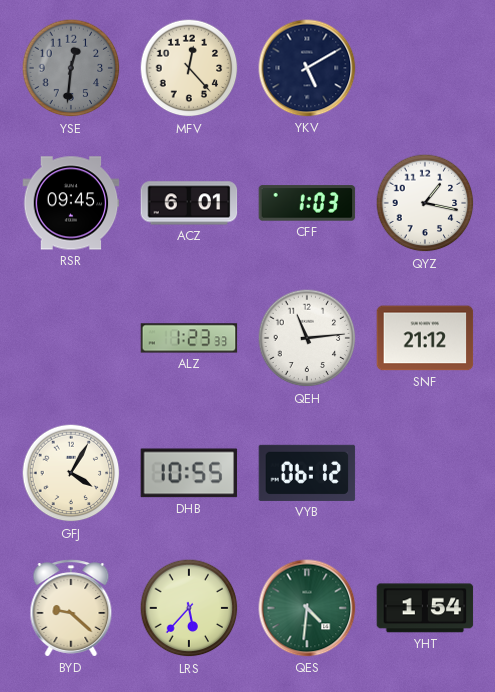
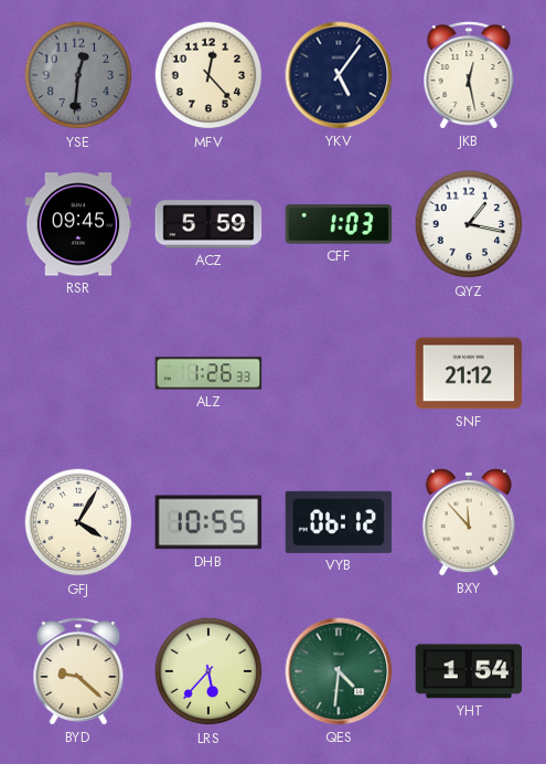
YKV: 5:10 -> 5:06 (339, 75)
JKB: none -> 12:28 (469, 75)
ACZ: 6:01 -> 5:59 (208, 224)
ALZ: 1:23 -> 1:26 (208, 373)
QEH: 11:14 -> none (307, 338)
BXY: none -> 11:53 (469, 522)
